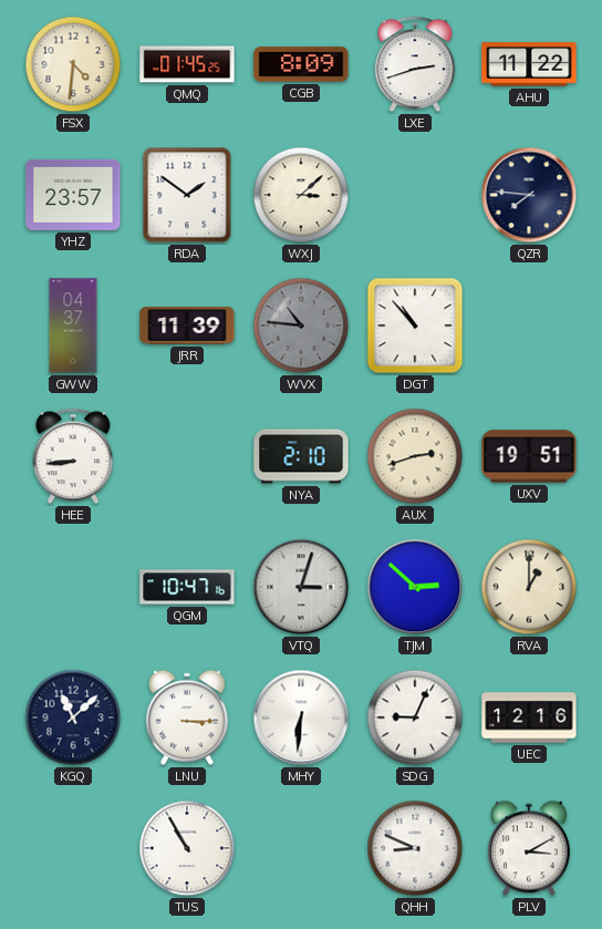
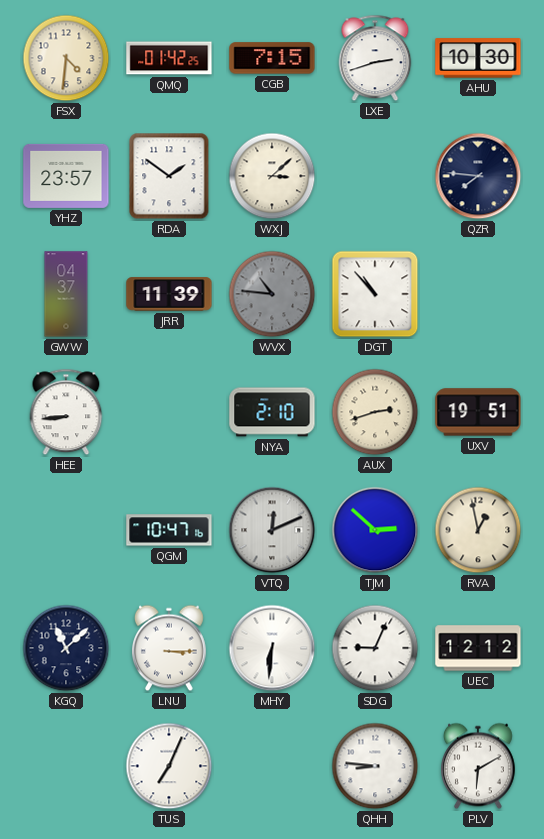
QMQ: 01:45 -> 01:42 (169, 58)
CGB: 8:09 -> 7:15 (272, 58)
AHU: 11:22 -> 10:30 (478, 58)
VTQ: 3:03 -> 12:11 (272, 530)
RVA: 1:00 -> 12:58 (478, 530)
UEC: 12:16 -> 12:12 (478, 648)
TUS: 10:55 -> 7:04 (169, 766)
QHH: 8:49 -> 8:46 (375, 766)
PLV: 3:10 -> 6:10 (478, 766)
